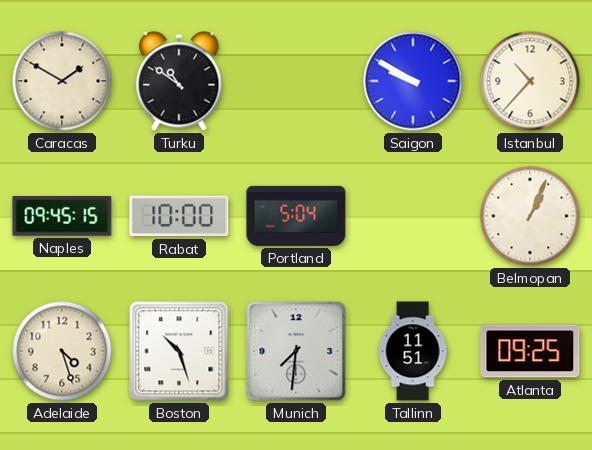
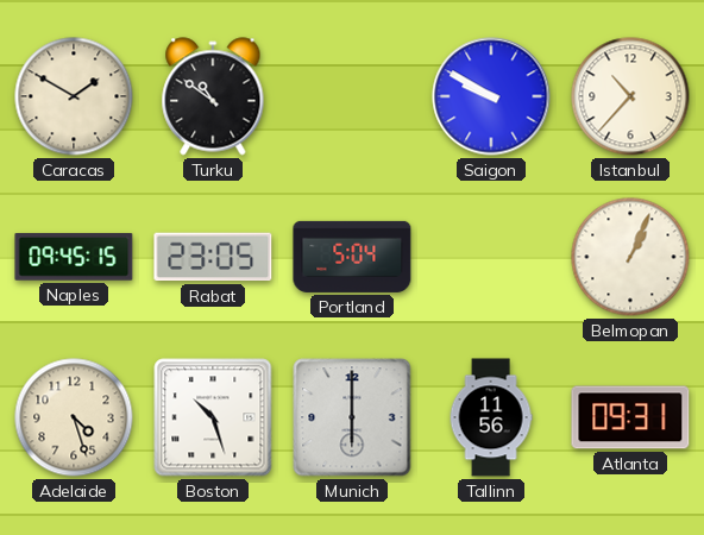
Rabat: 10:00 -> 23:05 (213, 257)
Munich: 7:31 -> 6:00 (352, 417)
Tallinn: 11:51 -> 11:56 (491, 417)
Atlanta: 09:25 -> 09:31 (630, 417)
